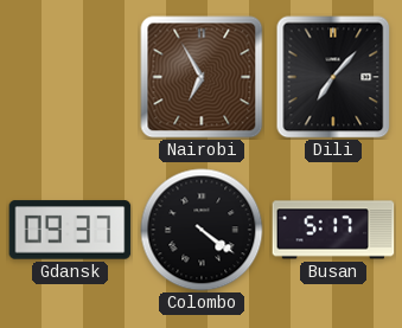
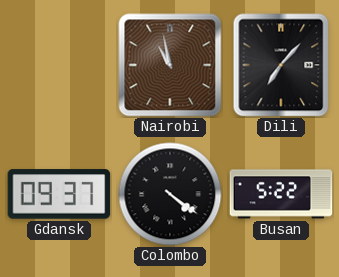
Nairobi: 6:55 -> 10:58 (170, 65)
Busan: 5:17 -> 5:22 (281, 194)
